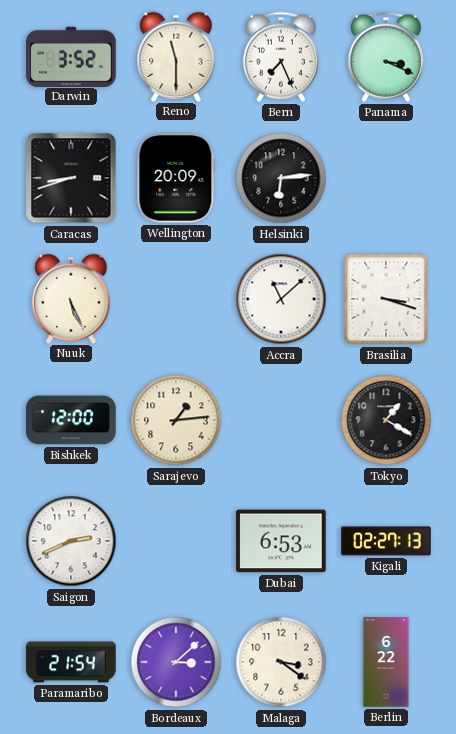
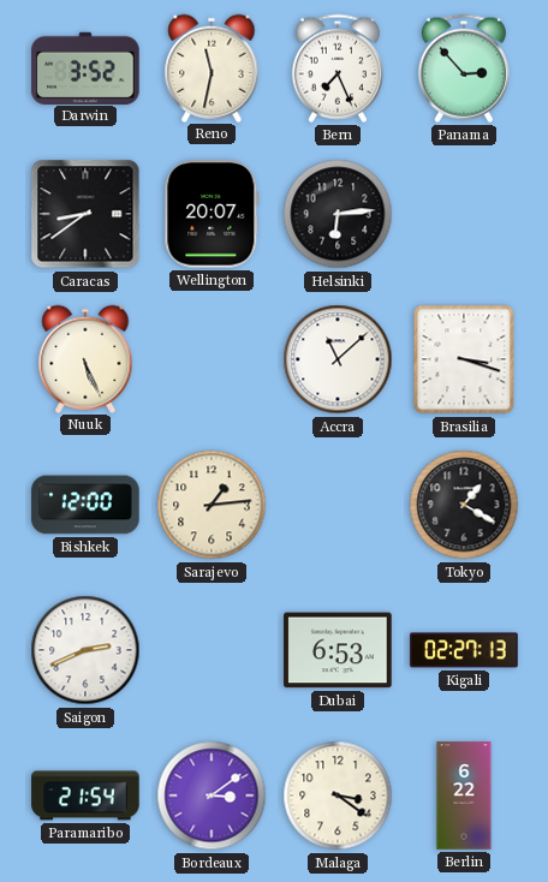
Reno: 11:30 -> 11:32 (212, 67)
Panama: 3:19 -> 2:53 (464, 68)
Caracas: 8:42 -> 8:39 (85, 214)
Wellington: 20:09 -> 20:07 (212, 214)
Bordeaux: 3:08 -> 3:09 (212, 795)
